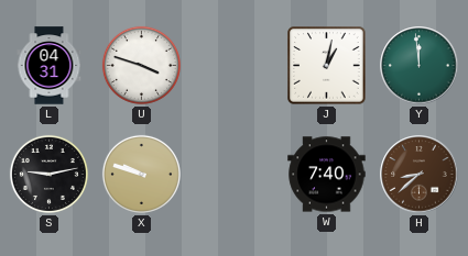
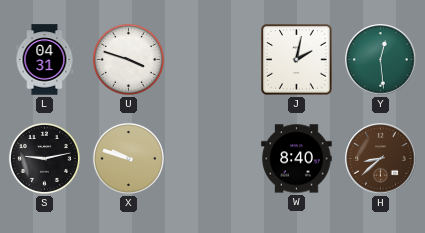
J: 1:02 -> 2:02 (297, 60)
Y: 11:59 -> 12:29 (381, 60)
W: 7:40 -> 8:40 (297, 159)
